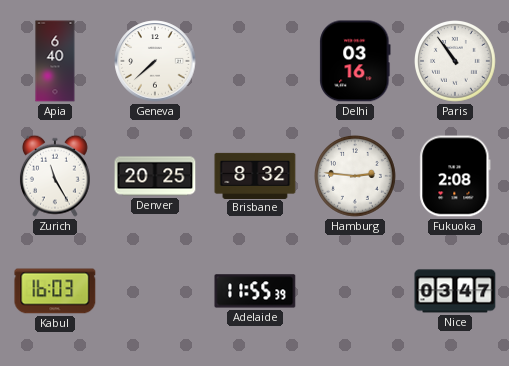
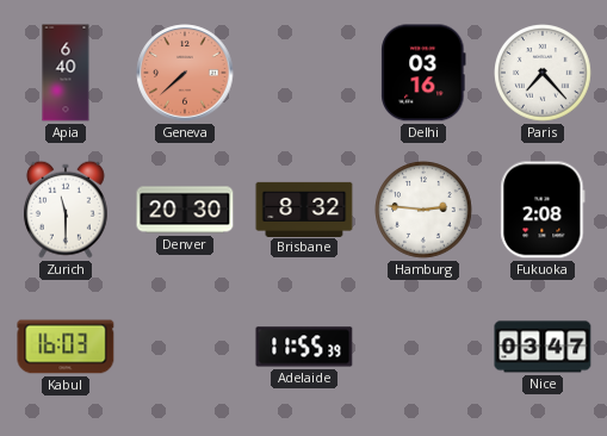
Geneva dial: white -> salmon (185, 73)
Paris: 10:54 -> 7:23 (544, 74)
Zurich: 11:25 -> 11:30 (66, 210)
Denver: 20:25 -> 20:30 (185, 210)
